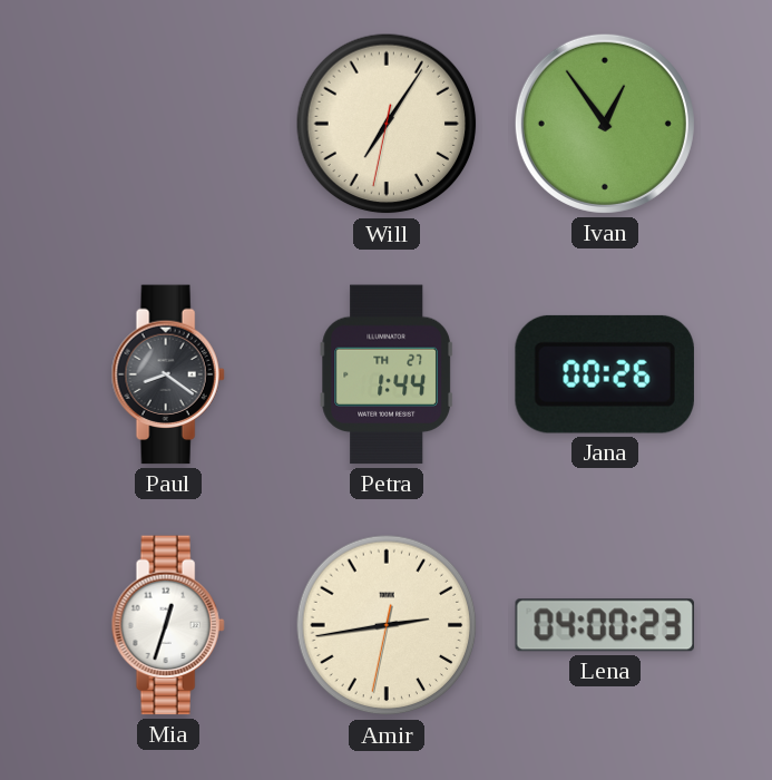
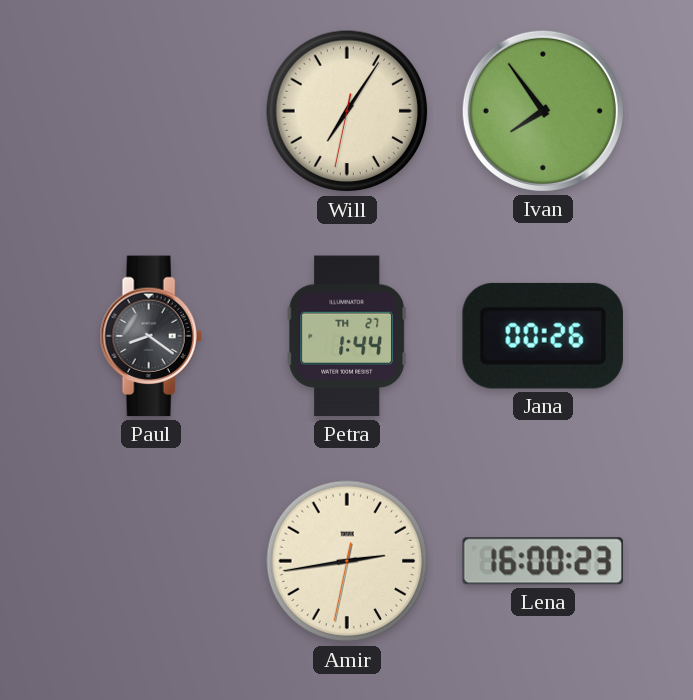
Ivan: 12:54 -> 7:54 (543, 111)
Mia: 12:33 -> none (168, 625)
Lena: 04:00 -> 16:00 (543, 561)
